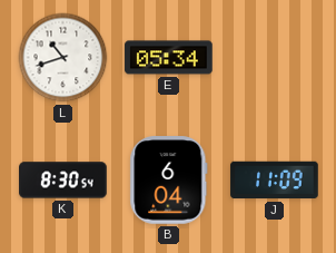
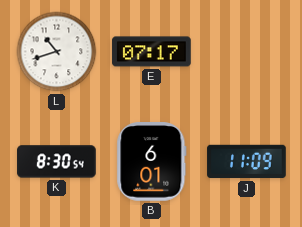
E: 05:34 -> 07:17 (152, 52)
B: 6:04 -> 6:01 (152, 162)
